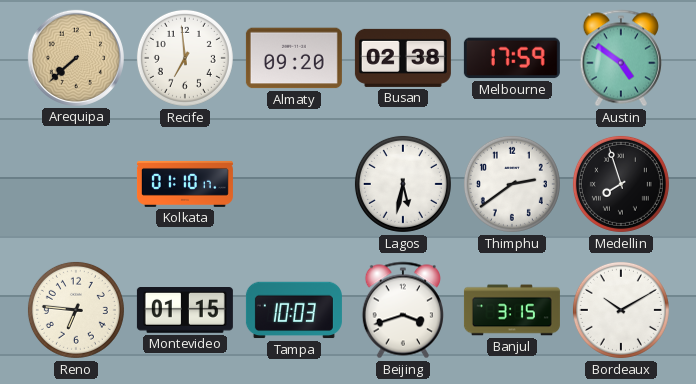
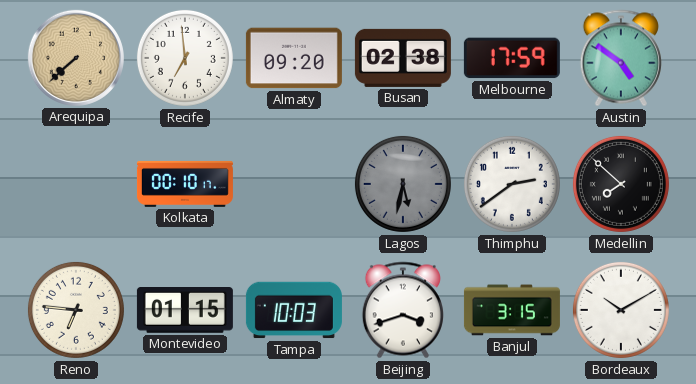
Kolkata: 01:10 -> 00:10 (185, 184)
Lagos dial: white -> grey (403, 184)
Medellin: 7:57 -> 7:52 (621, 184)
